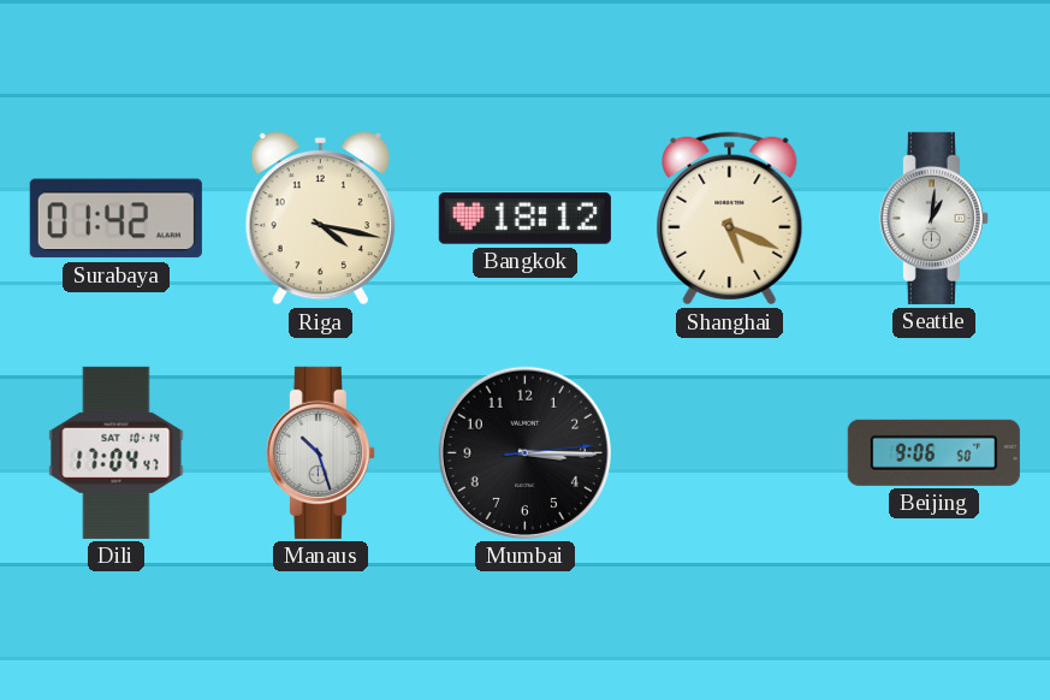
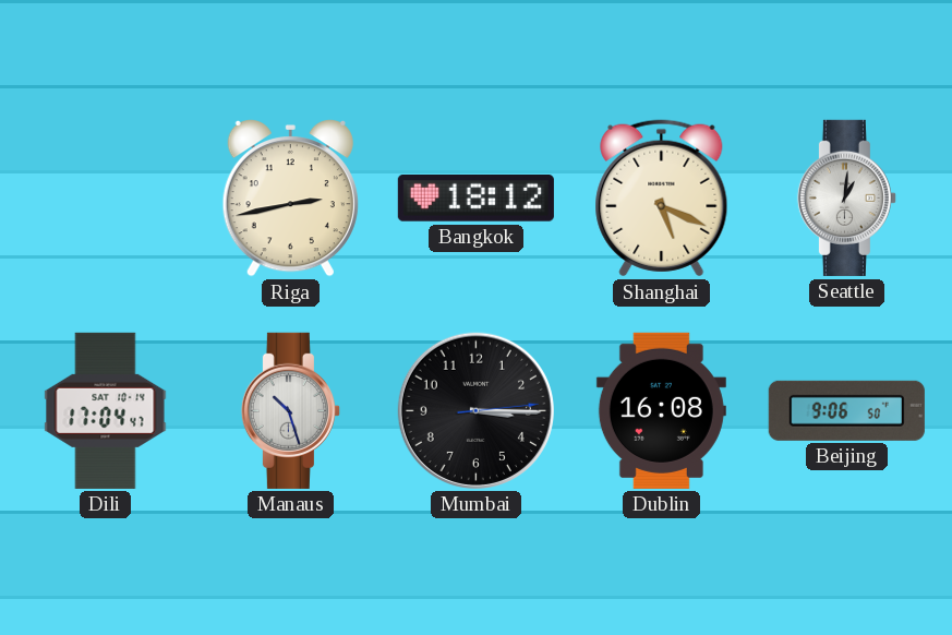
Surabaya: 01:42 -> none (115, 219)
Riga: 4:17 -> 2:43 (290, 199)
Dublin: none -> 16:08 (661, 410)
